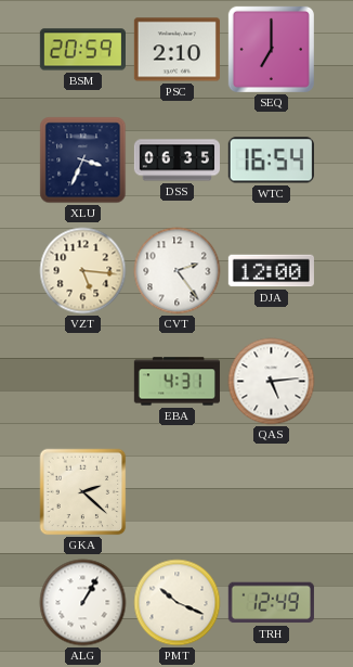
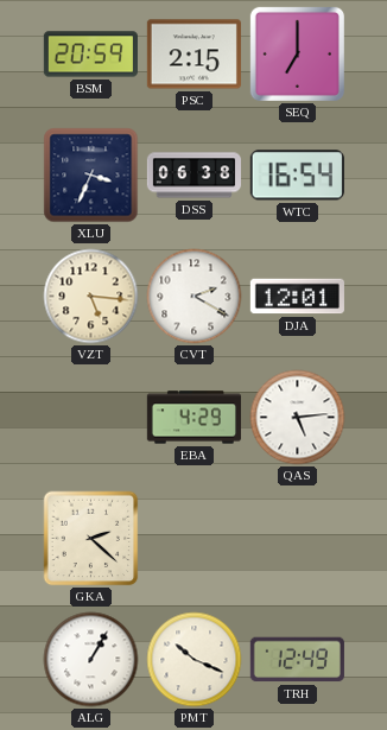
PSC: 2:10 -> 2:15 (193, 55)
DSS: 06:35 -> 06:38 (193, 176)
CVT: 2:24 -> 2:20 (195, 297)
DJA: 12:00 -> 12:01 (297, 297)
EBA: 4:31 -> 4:29 (193, 418)
